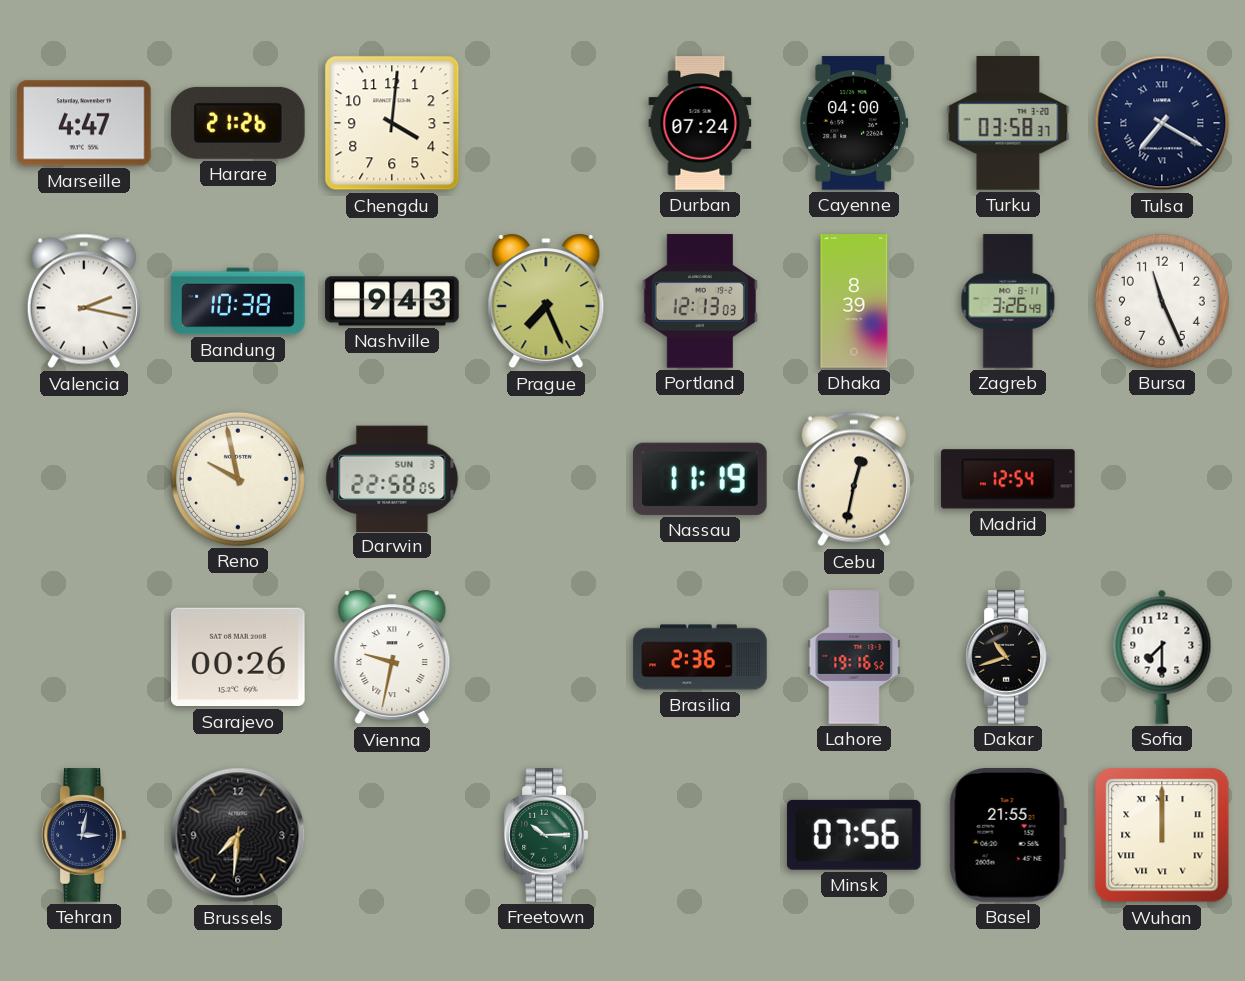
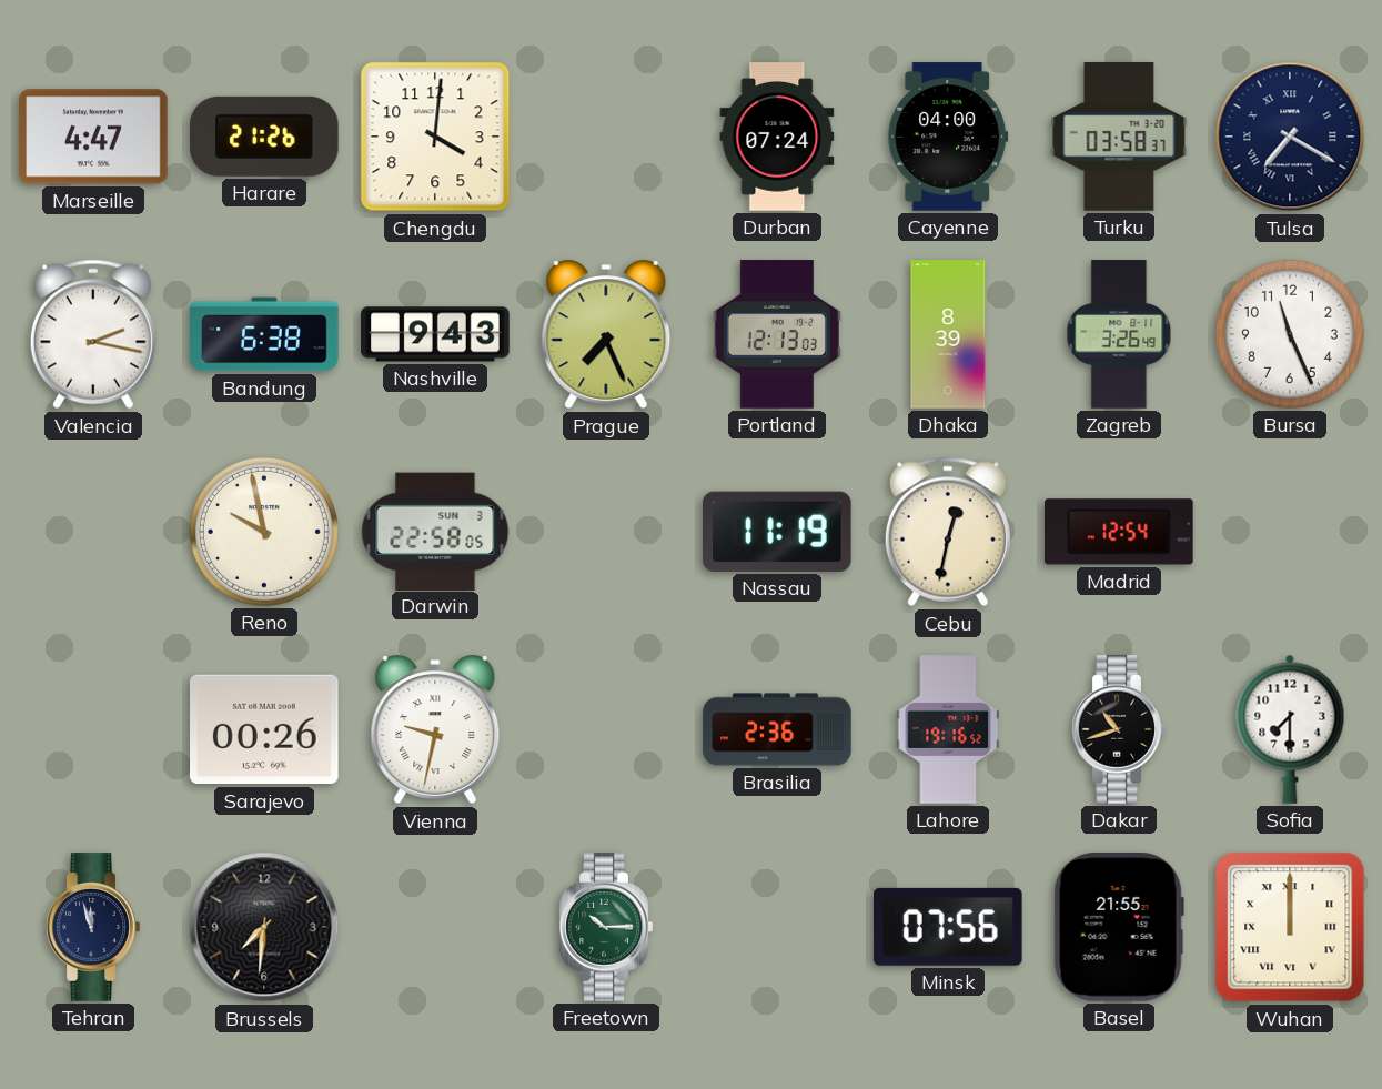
Bandung: 10:38 -> 6:38 (264, 334)
Tehran: 3:02 -> 11:57 (93, 927)
